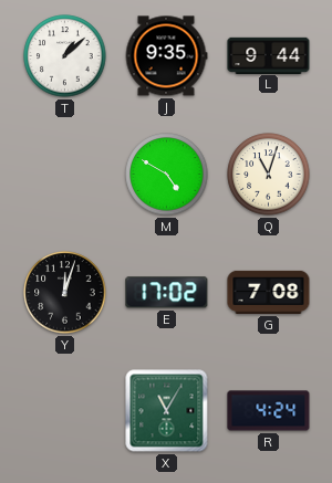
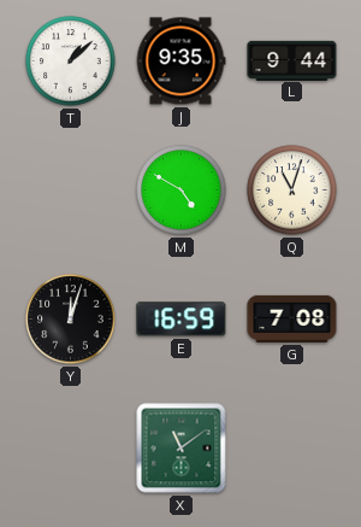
E: 17:02 -> 16:59 (182, 320)
X: 11:05 -> 11:09 (182, 449)
R: 4:24 -> none (269, 411)
